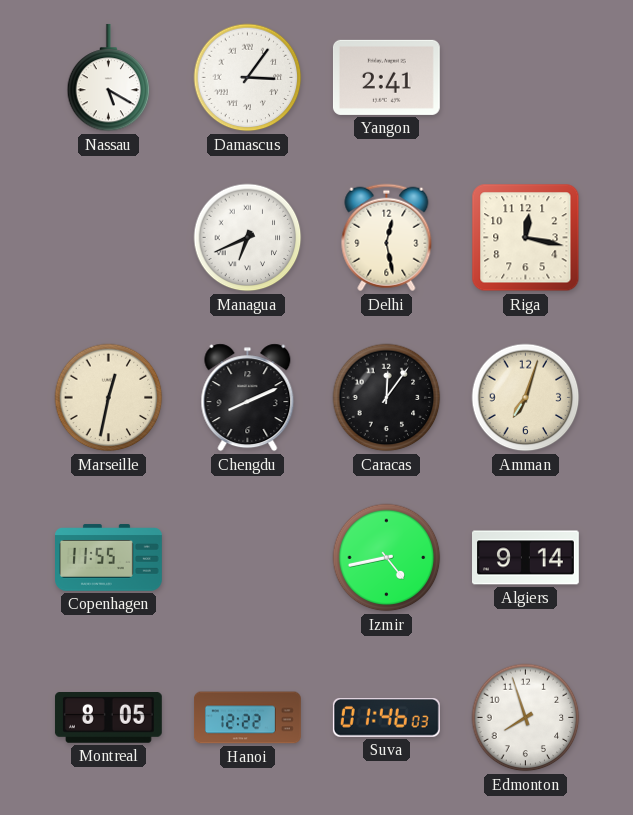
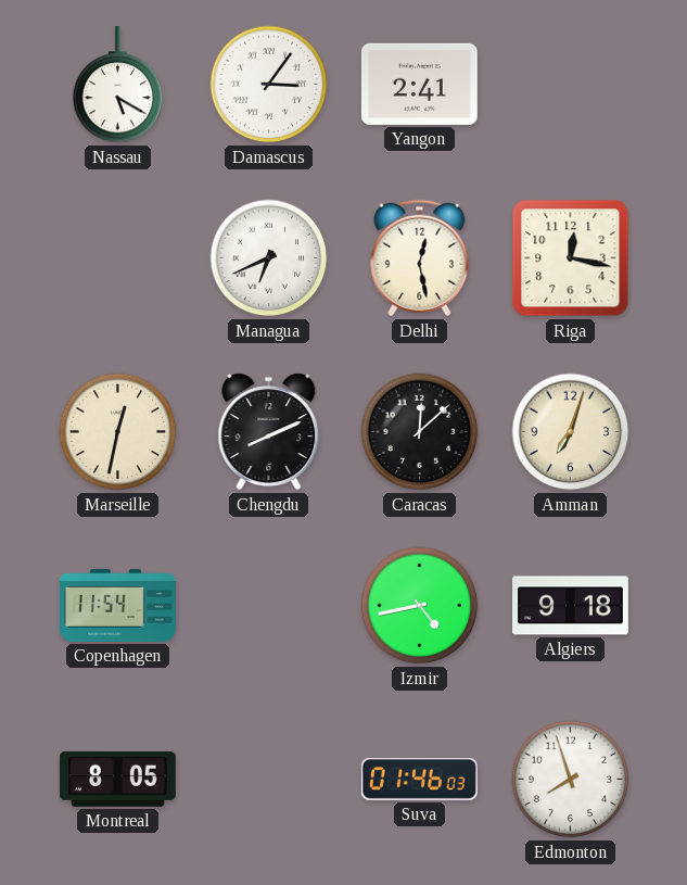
Caracas: 12:06 -> 12:08 (420, 432)
Copenhagen: 11:55 -> 11:54 (118, 606)
Algiers: 9:14 -> 9:18 (571, 606)
Hanoi: 12:22 -> none (248, 718)
